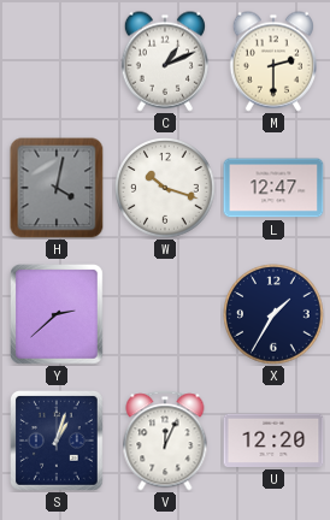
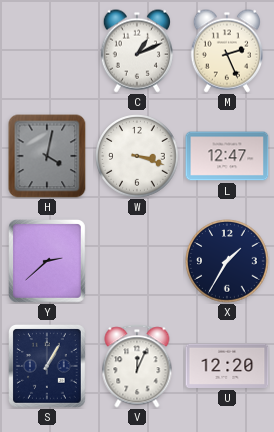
M: 2:30 -> 2:26 (227, 51)
W: 10:18 -> 3:18 (138, 157)
S: 1:03 -> 1:05 (48, 367)
